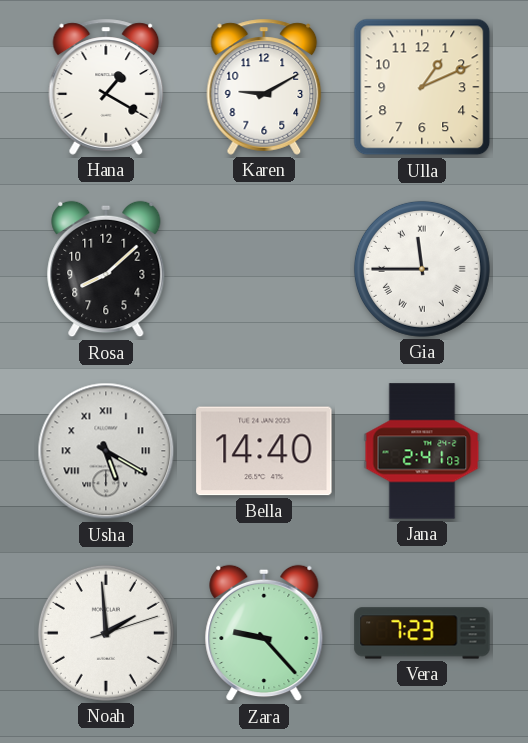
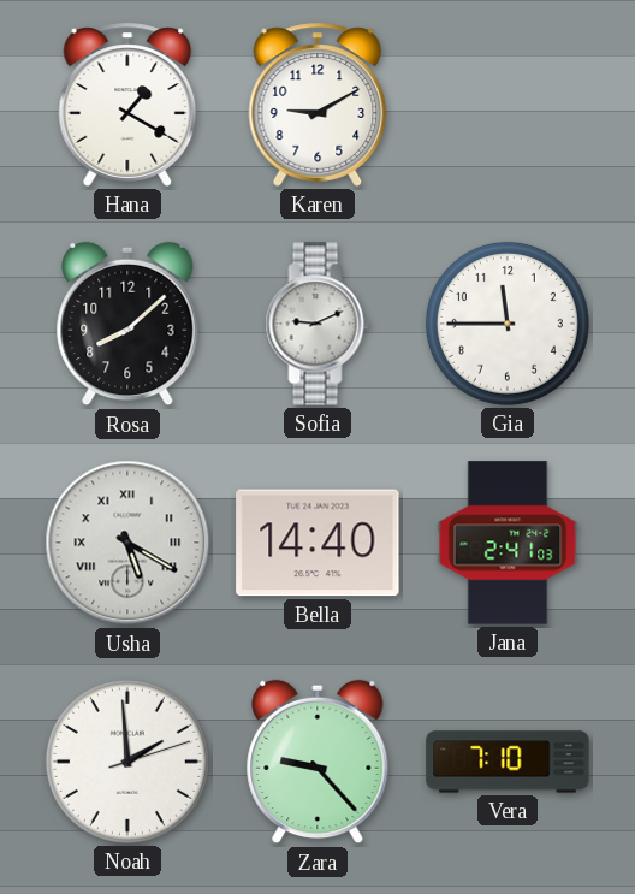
Ulla: 1:11 -> none (422, 87)
Sofia: none -> 9:11 (317, 324)
Gia numerals: Roman -> Arabic (508, 324)
Vera: 7:23 -> 7:10 (508, 762)
